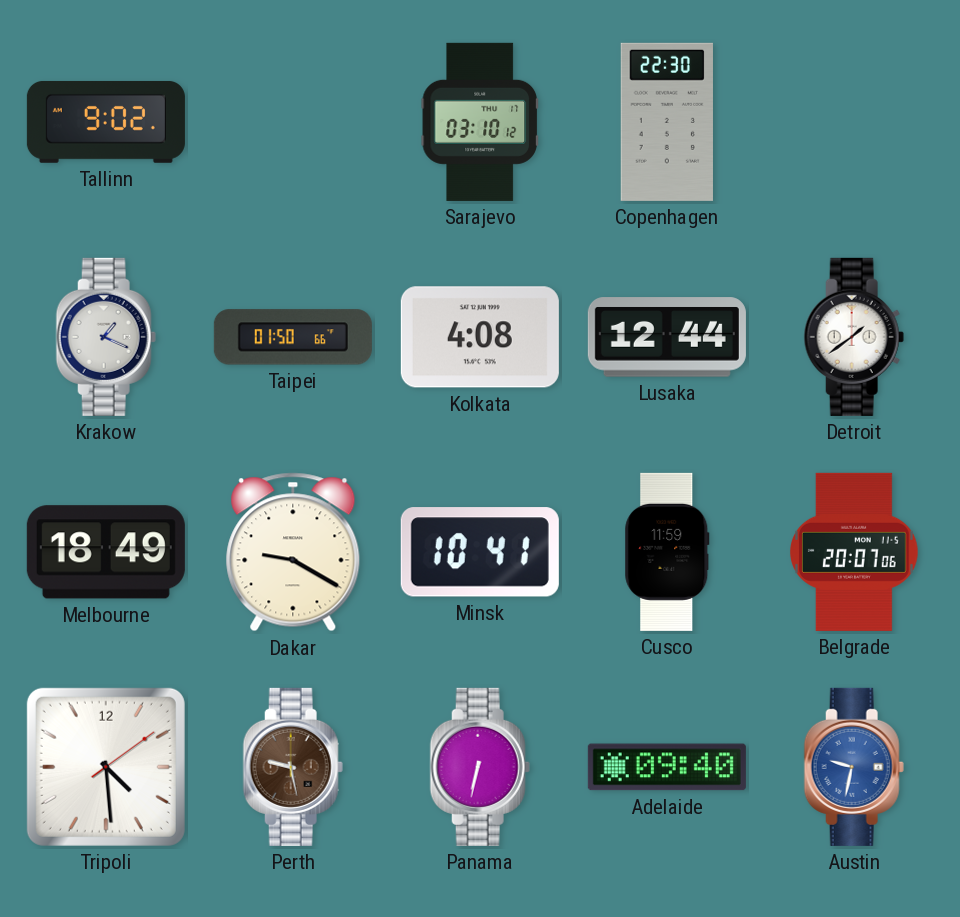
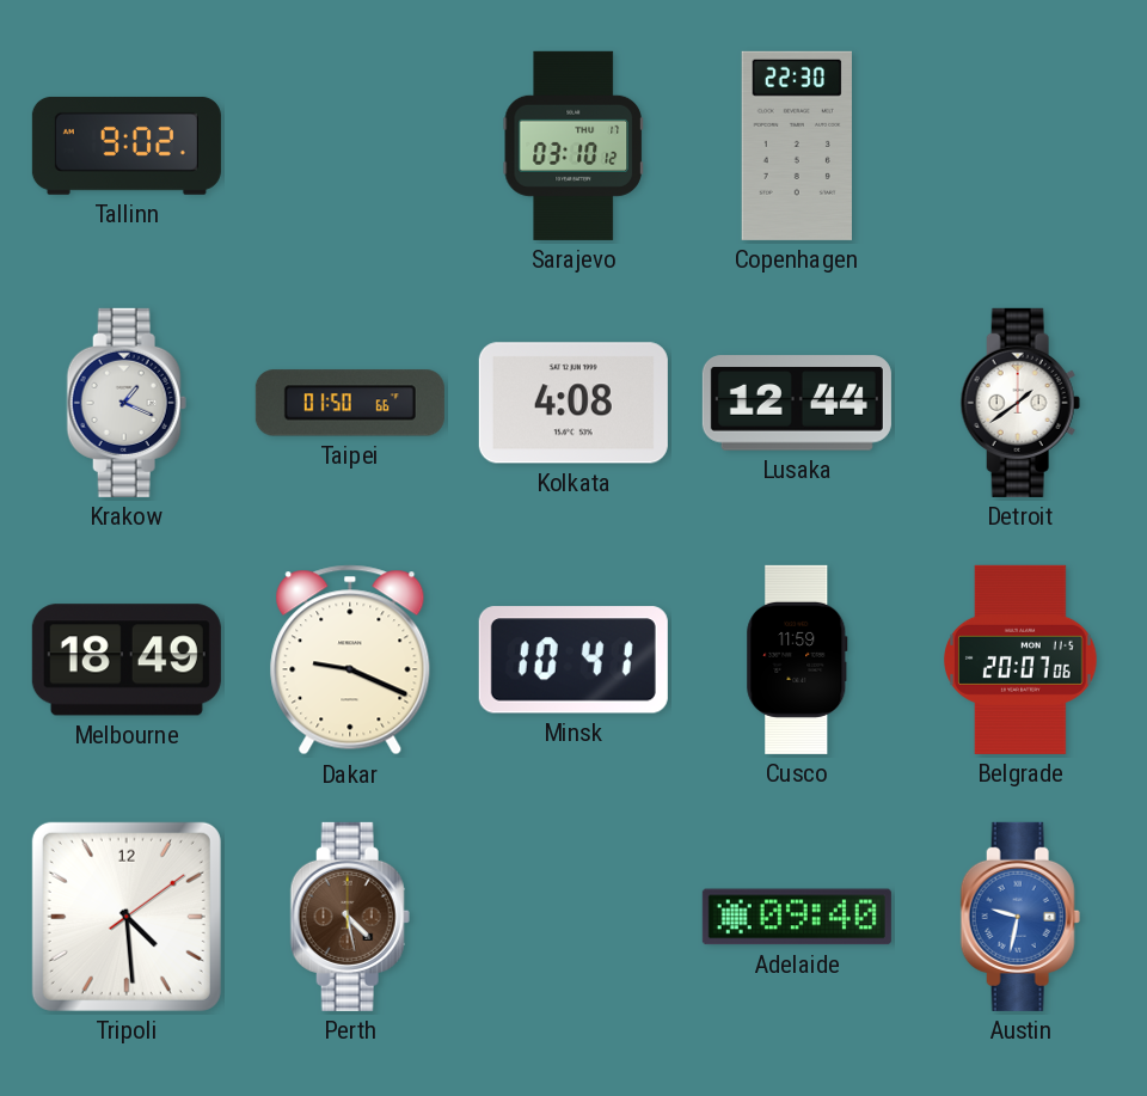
Dakar: 9:20 -> 9:19 (350, 660)
Perth: 9:28 -> 4:28 (350, 917)
Panama: 6:32 -> none (480, 767)
